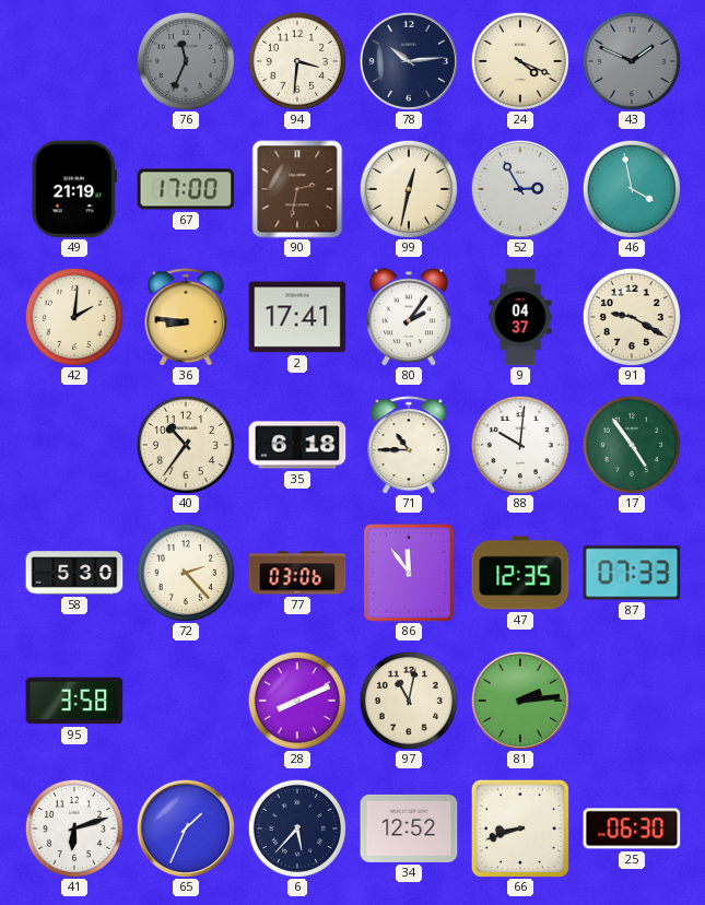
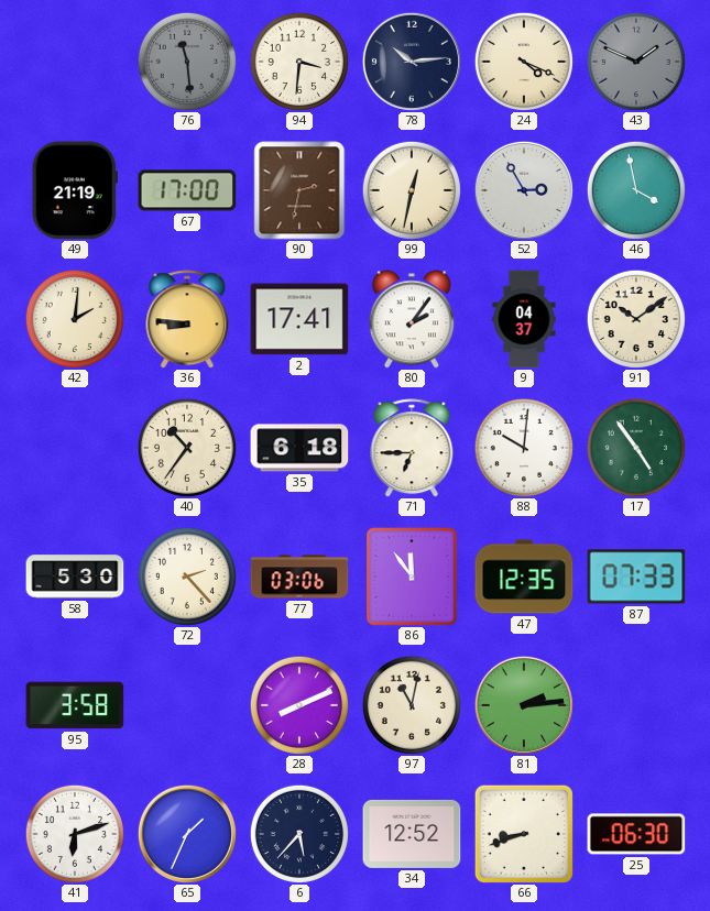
76: 11:34 -> 11:29 (187, 62)
91: 9:20 -> 10:09 (636, 319)
71: 10:45 -> 6:45 (412, 448)
